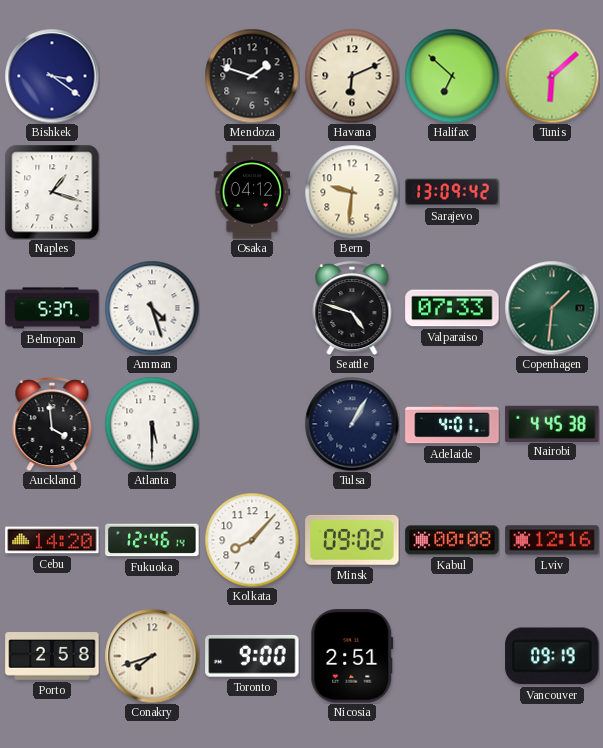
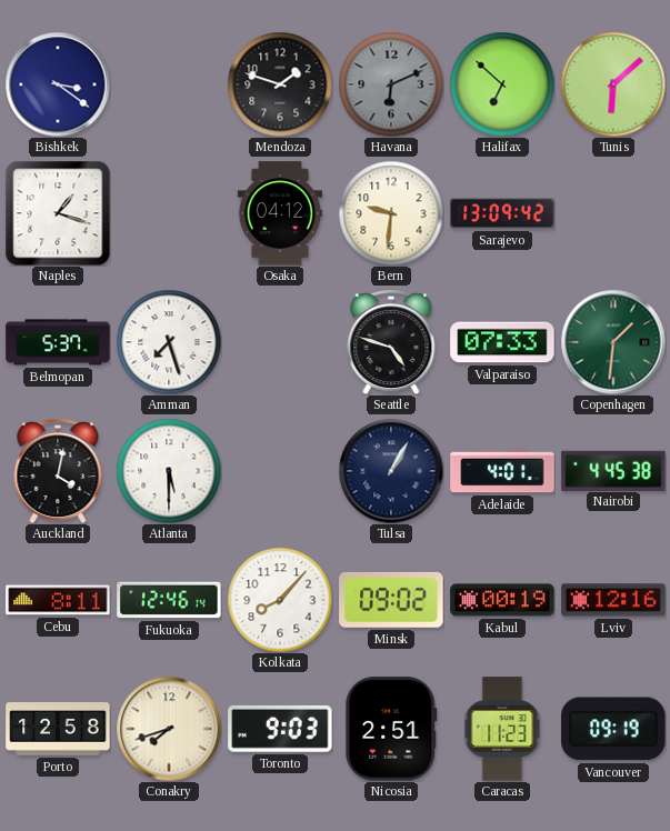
Havana dial: cream -> grey (391, 84)
Amman: 4:27 -> 7:27 (169, 342)
Auckland: 3:59 -> 4:02 (58, 472)
Cebu: 14:20 -> 8:11 (58, 600)
Kabul: 00:08 -> 00:19 (502, 600)
Porto: 2:58 -> 12:58 (58, 730)
Toronto: 9:00 -> 9:03 (280, 729)
Caracas: none -> 11:23 (502, 729)
